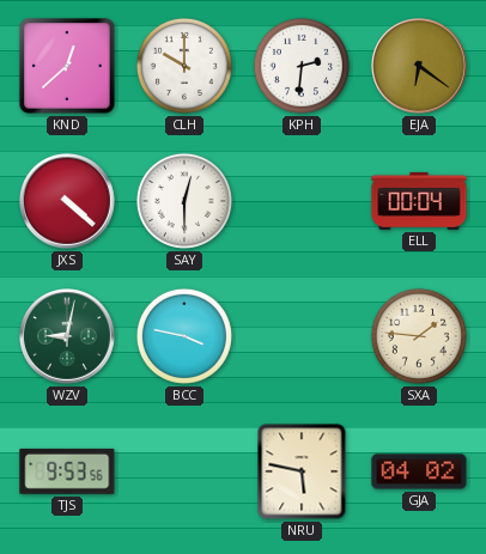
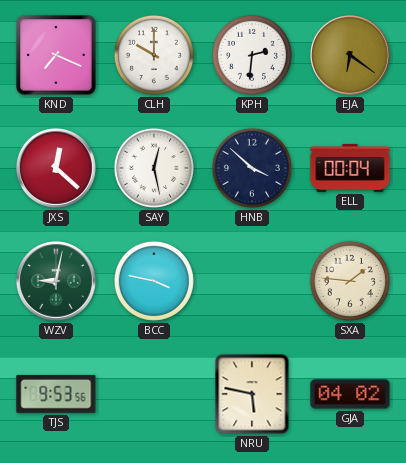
KND: 12:38 -> 7:19 (56, 55)
JXS: 4:22 -> 12:22 (57, 169)
SAY: 12:30 -> 12:28 (154, 168)
HNB: none -> 3:52 (252, 168)
